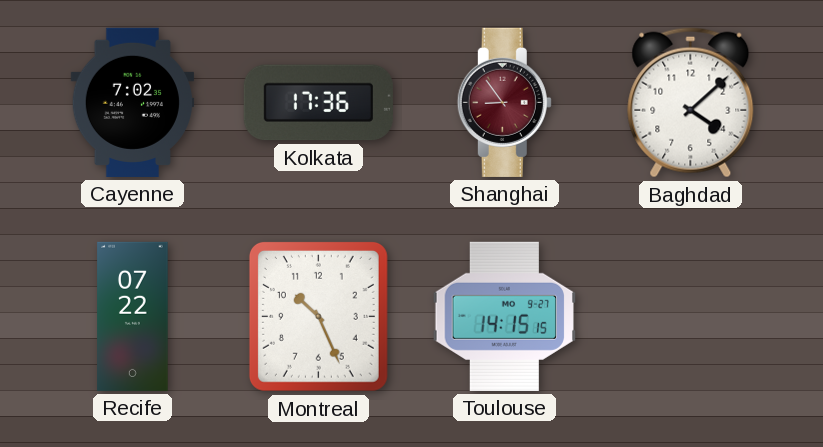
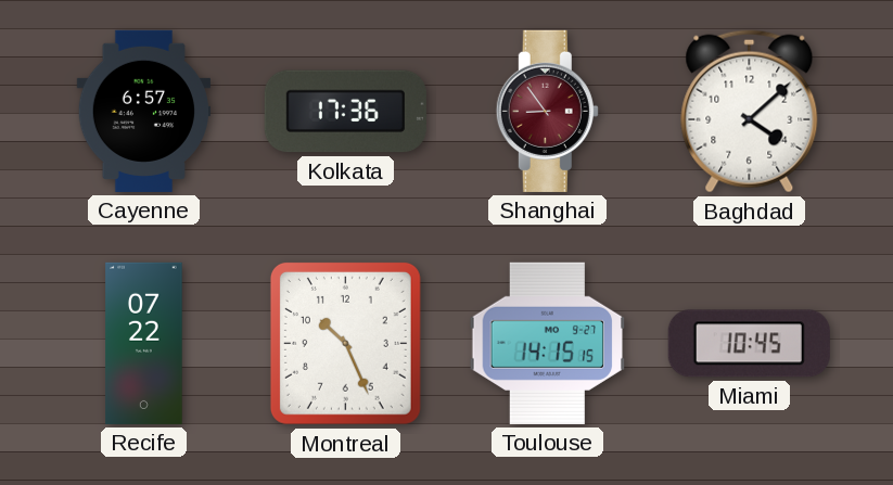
Cayenne: 7:02 -> 6:57 (144, 111)
Miami: none -> 10:45 (749, 344)
